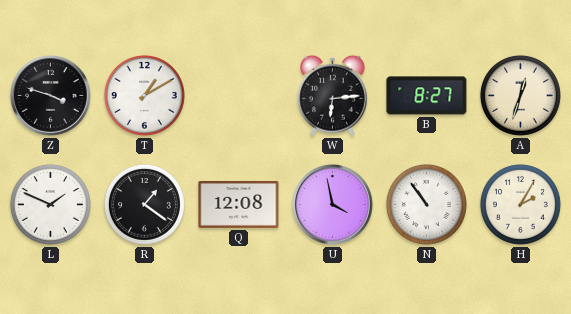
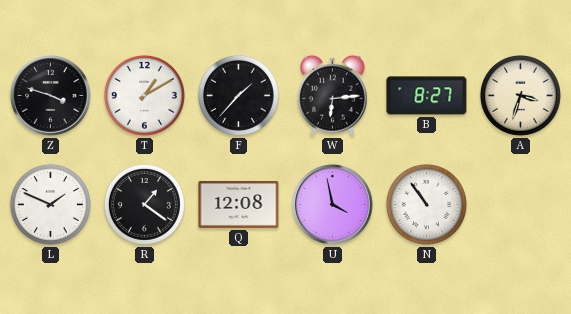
F: none -> 1:37 (238, 95)
A: 12:33 -> 3:33 (520, 95)
H: 2:05 -> none (520, 204)
